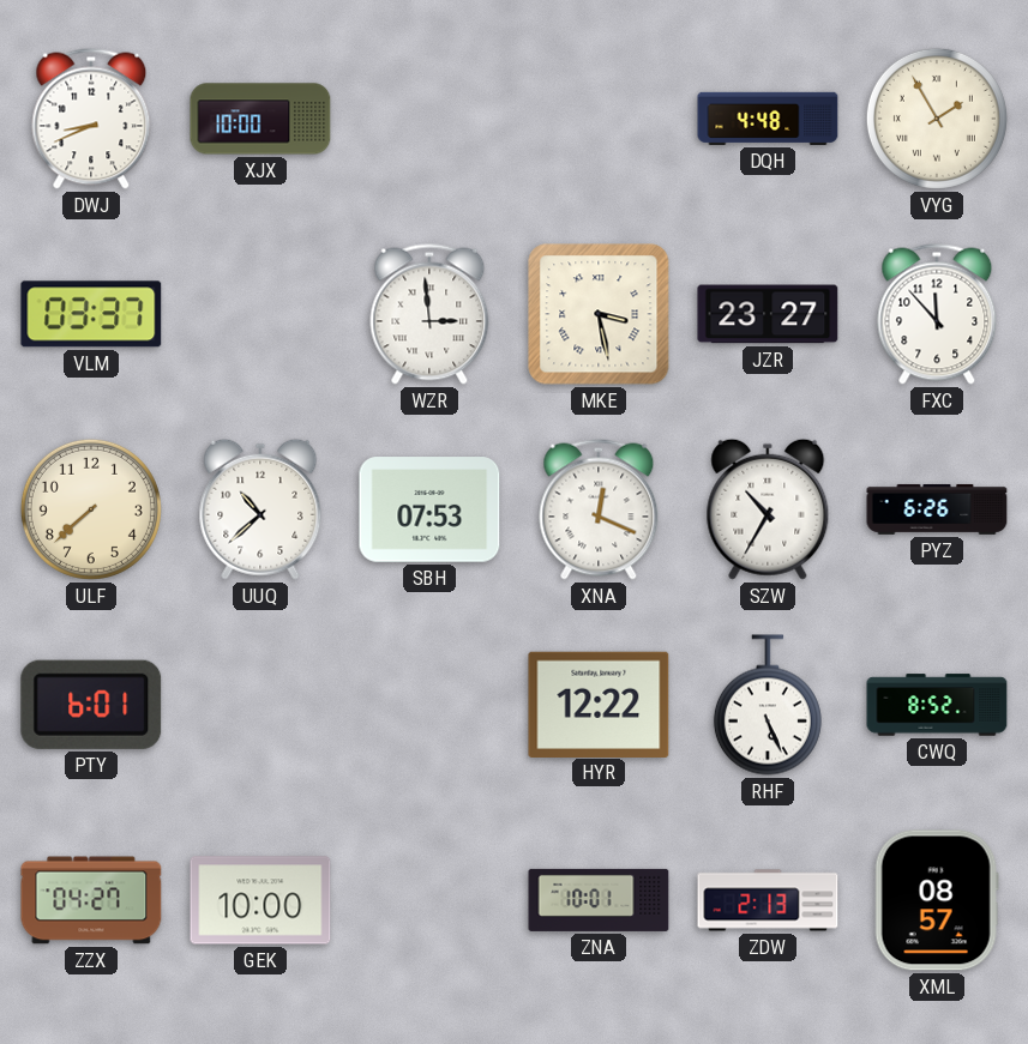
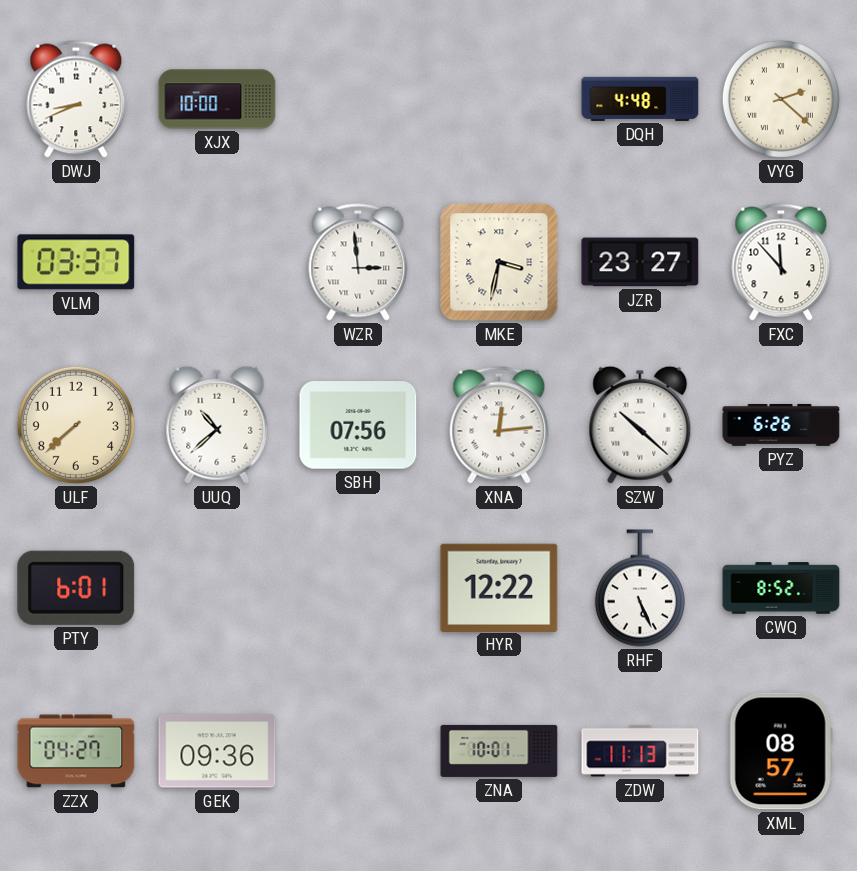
VYG: 1:55 -> 2:22 (781, 99)
MKE: 3:28 -> 3:32 (499, 262)
SBH: 07:53 -> 07:56 (358, 425)
XNA: 12:19 -> 12:14 (499, 425)
SZW: 10:35 -> 10:22 (640, 425)
GEK: 10:00 -> 09:36 (217, 751)
ZDW: 2:13 -> 11:13 (640, 751)
